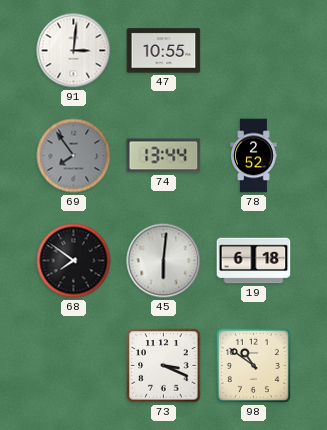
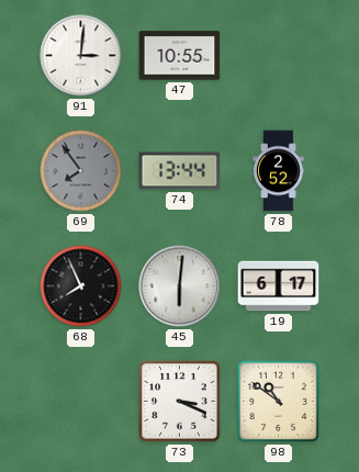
68: 7:51 -> 7:56 (81, 286)
19: 6:18 -> 6:17 (279, 286)
